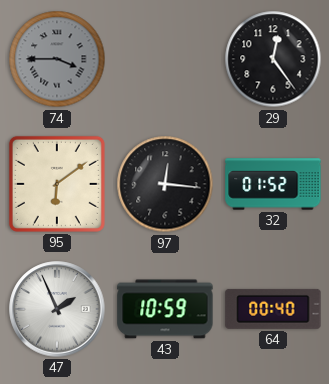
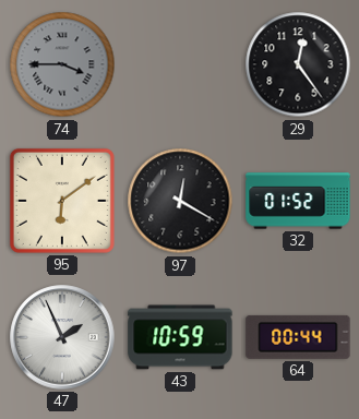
97: 12:16 -> 12:20 (180, 201)
64: 00:40 -> 00:44 (298, 337)
